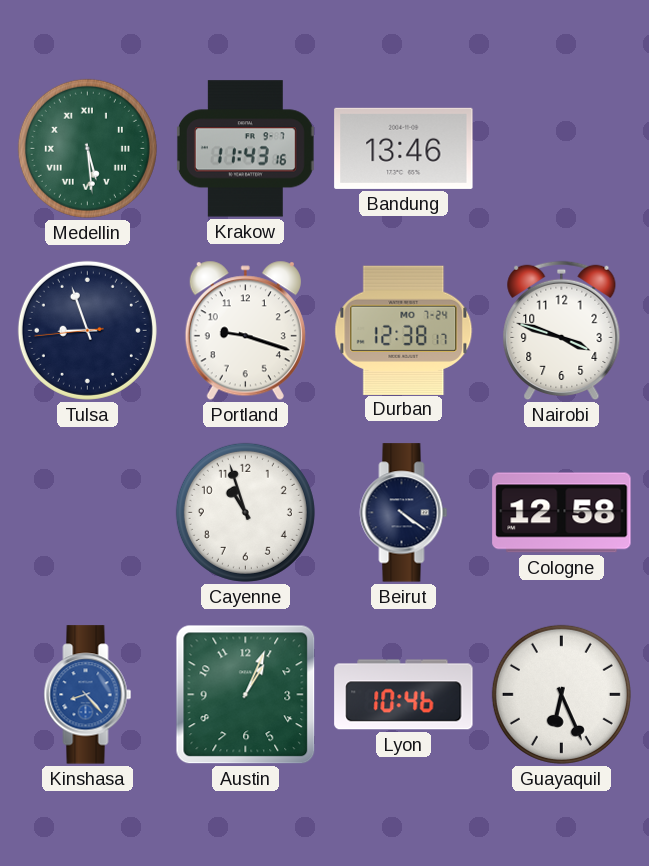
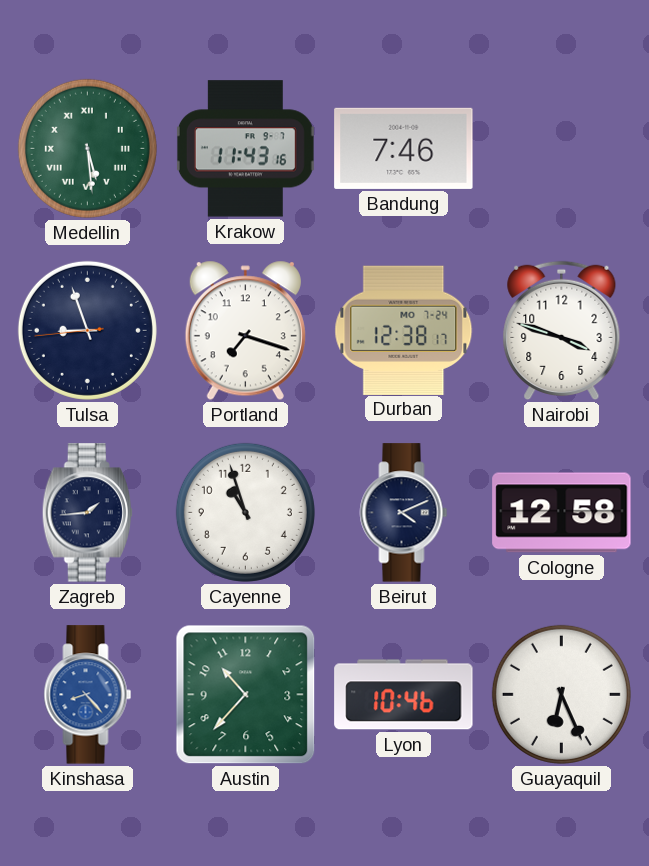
Bandung: 13:46 -> 7:46 (404, 148)
Portland: 9:18 -> 7:18 (245, 331)
Zagreb: none -> 1:44 (87, 513)
Beirut: 4:21 -> 4:11 (404, 513)
Austin: 1:04 -> 10:37 (246, 695)
